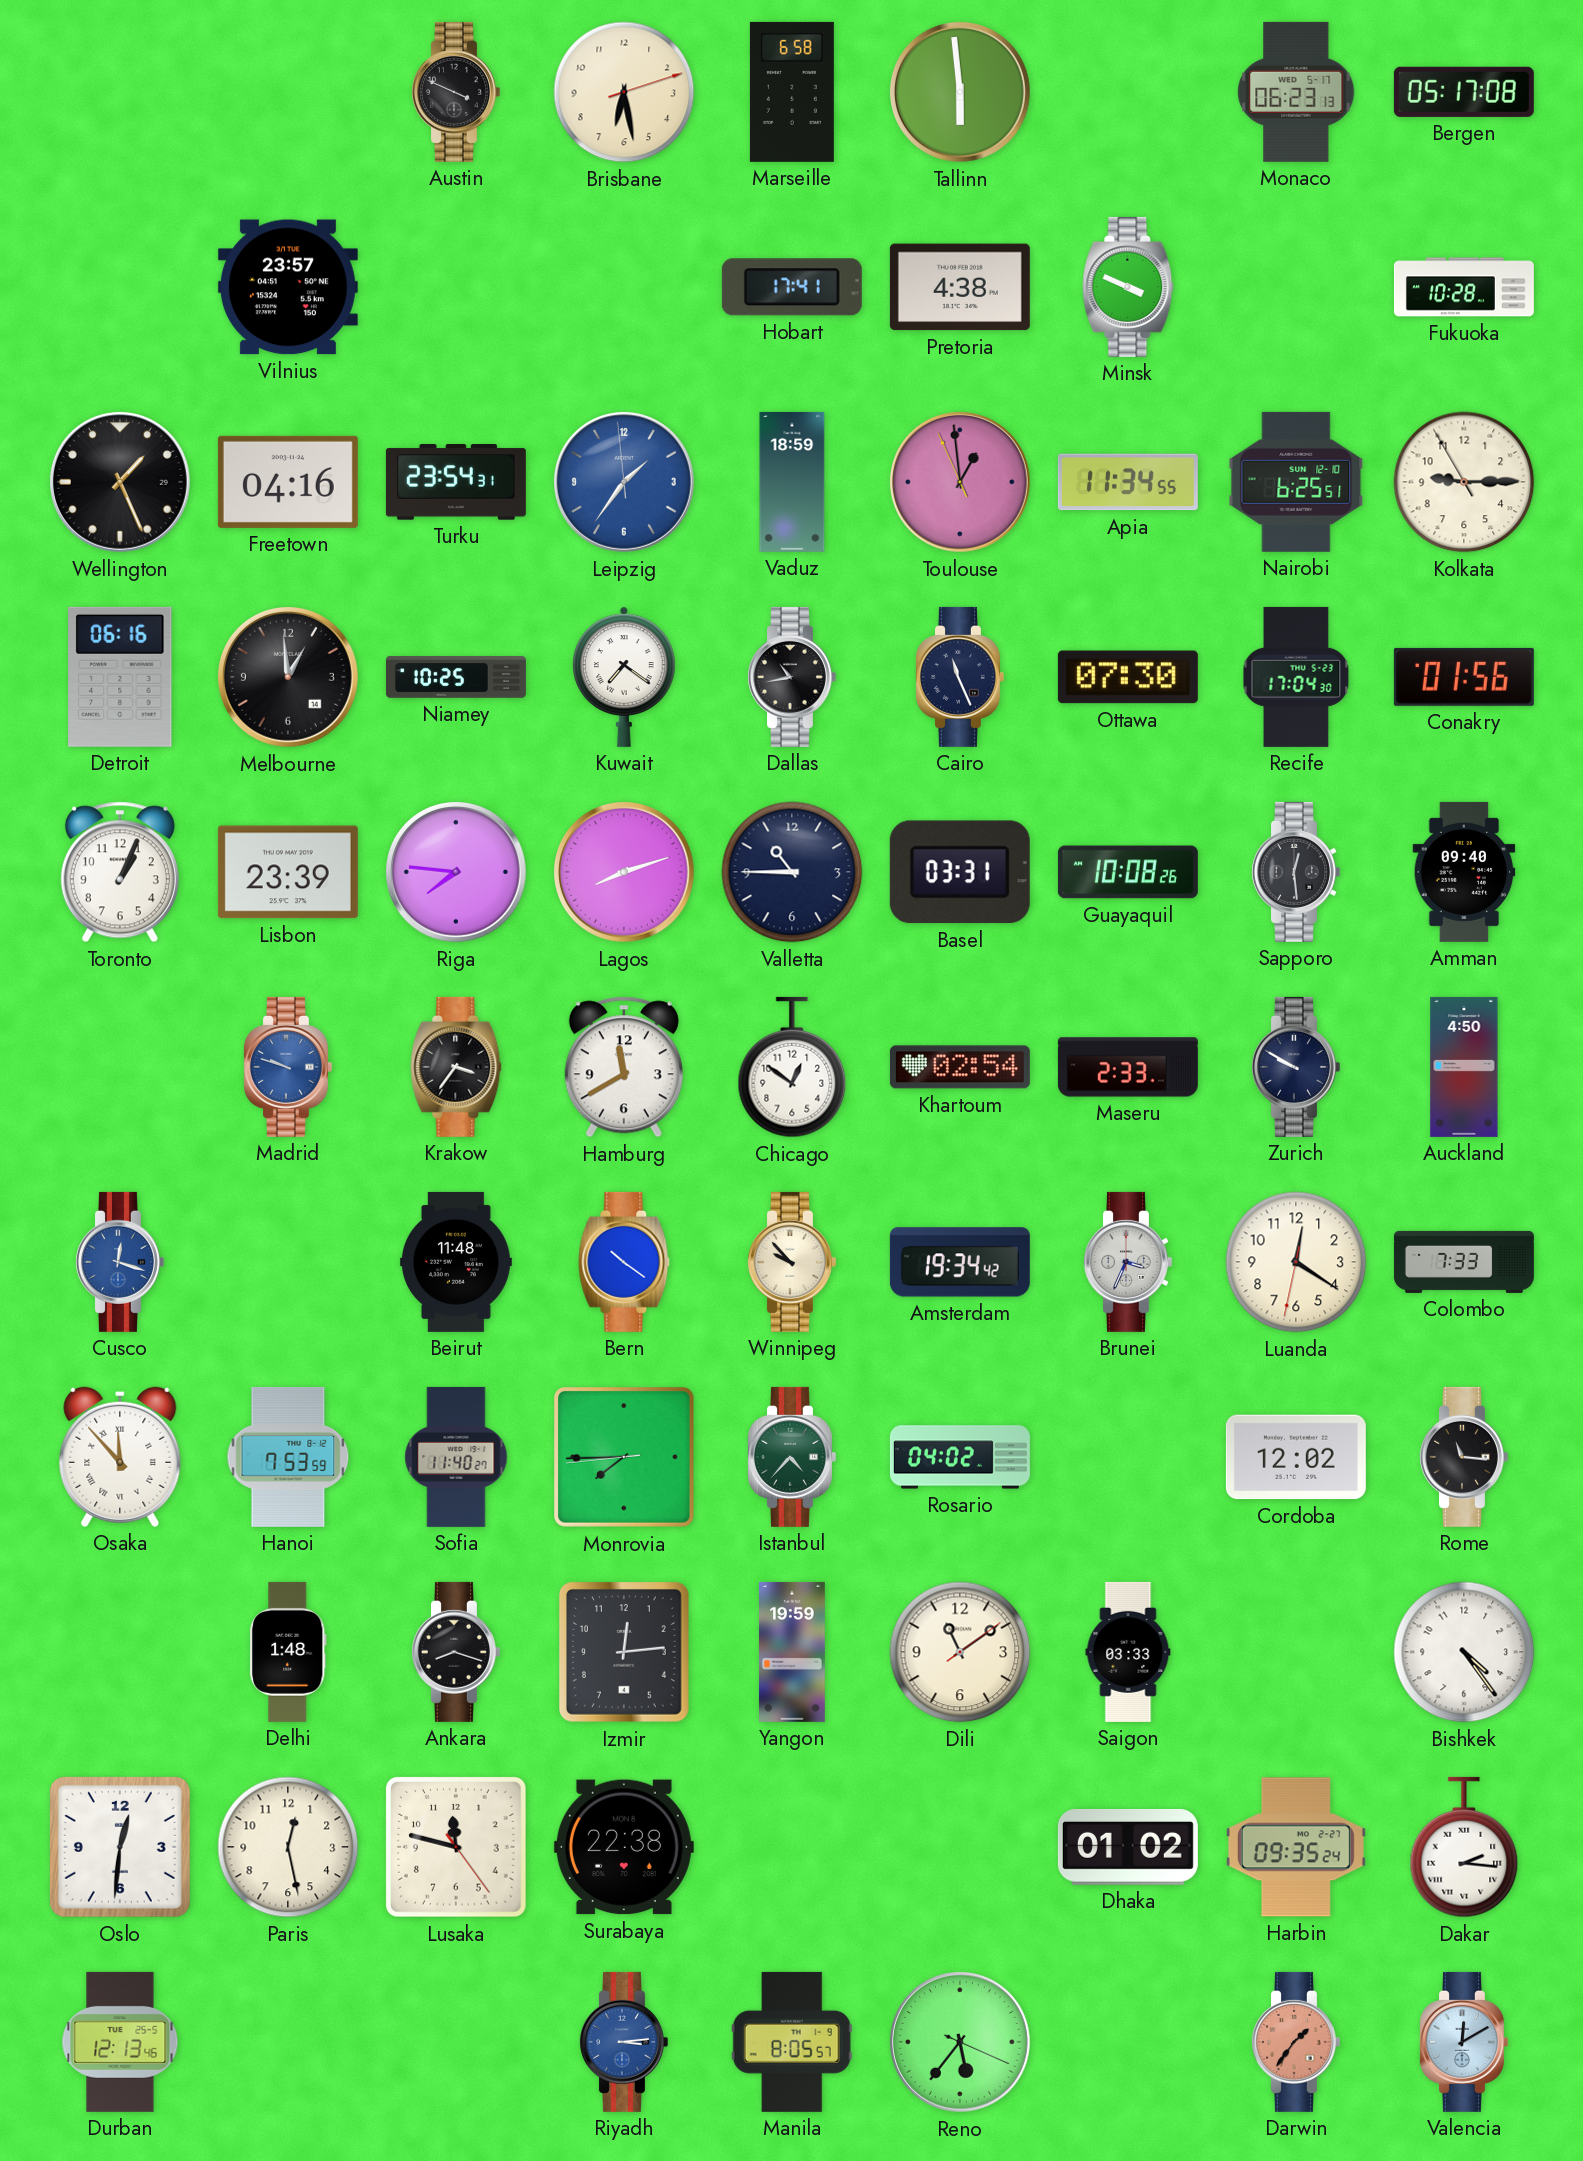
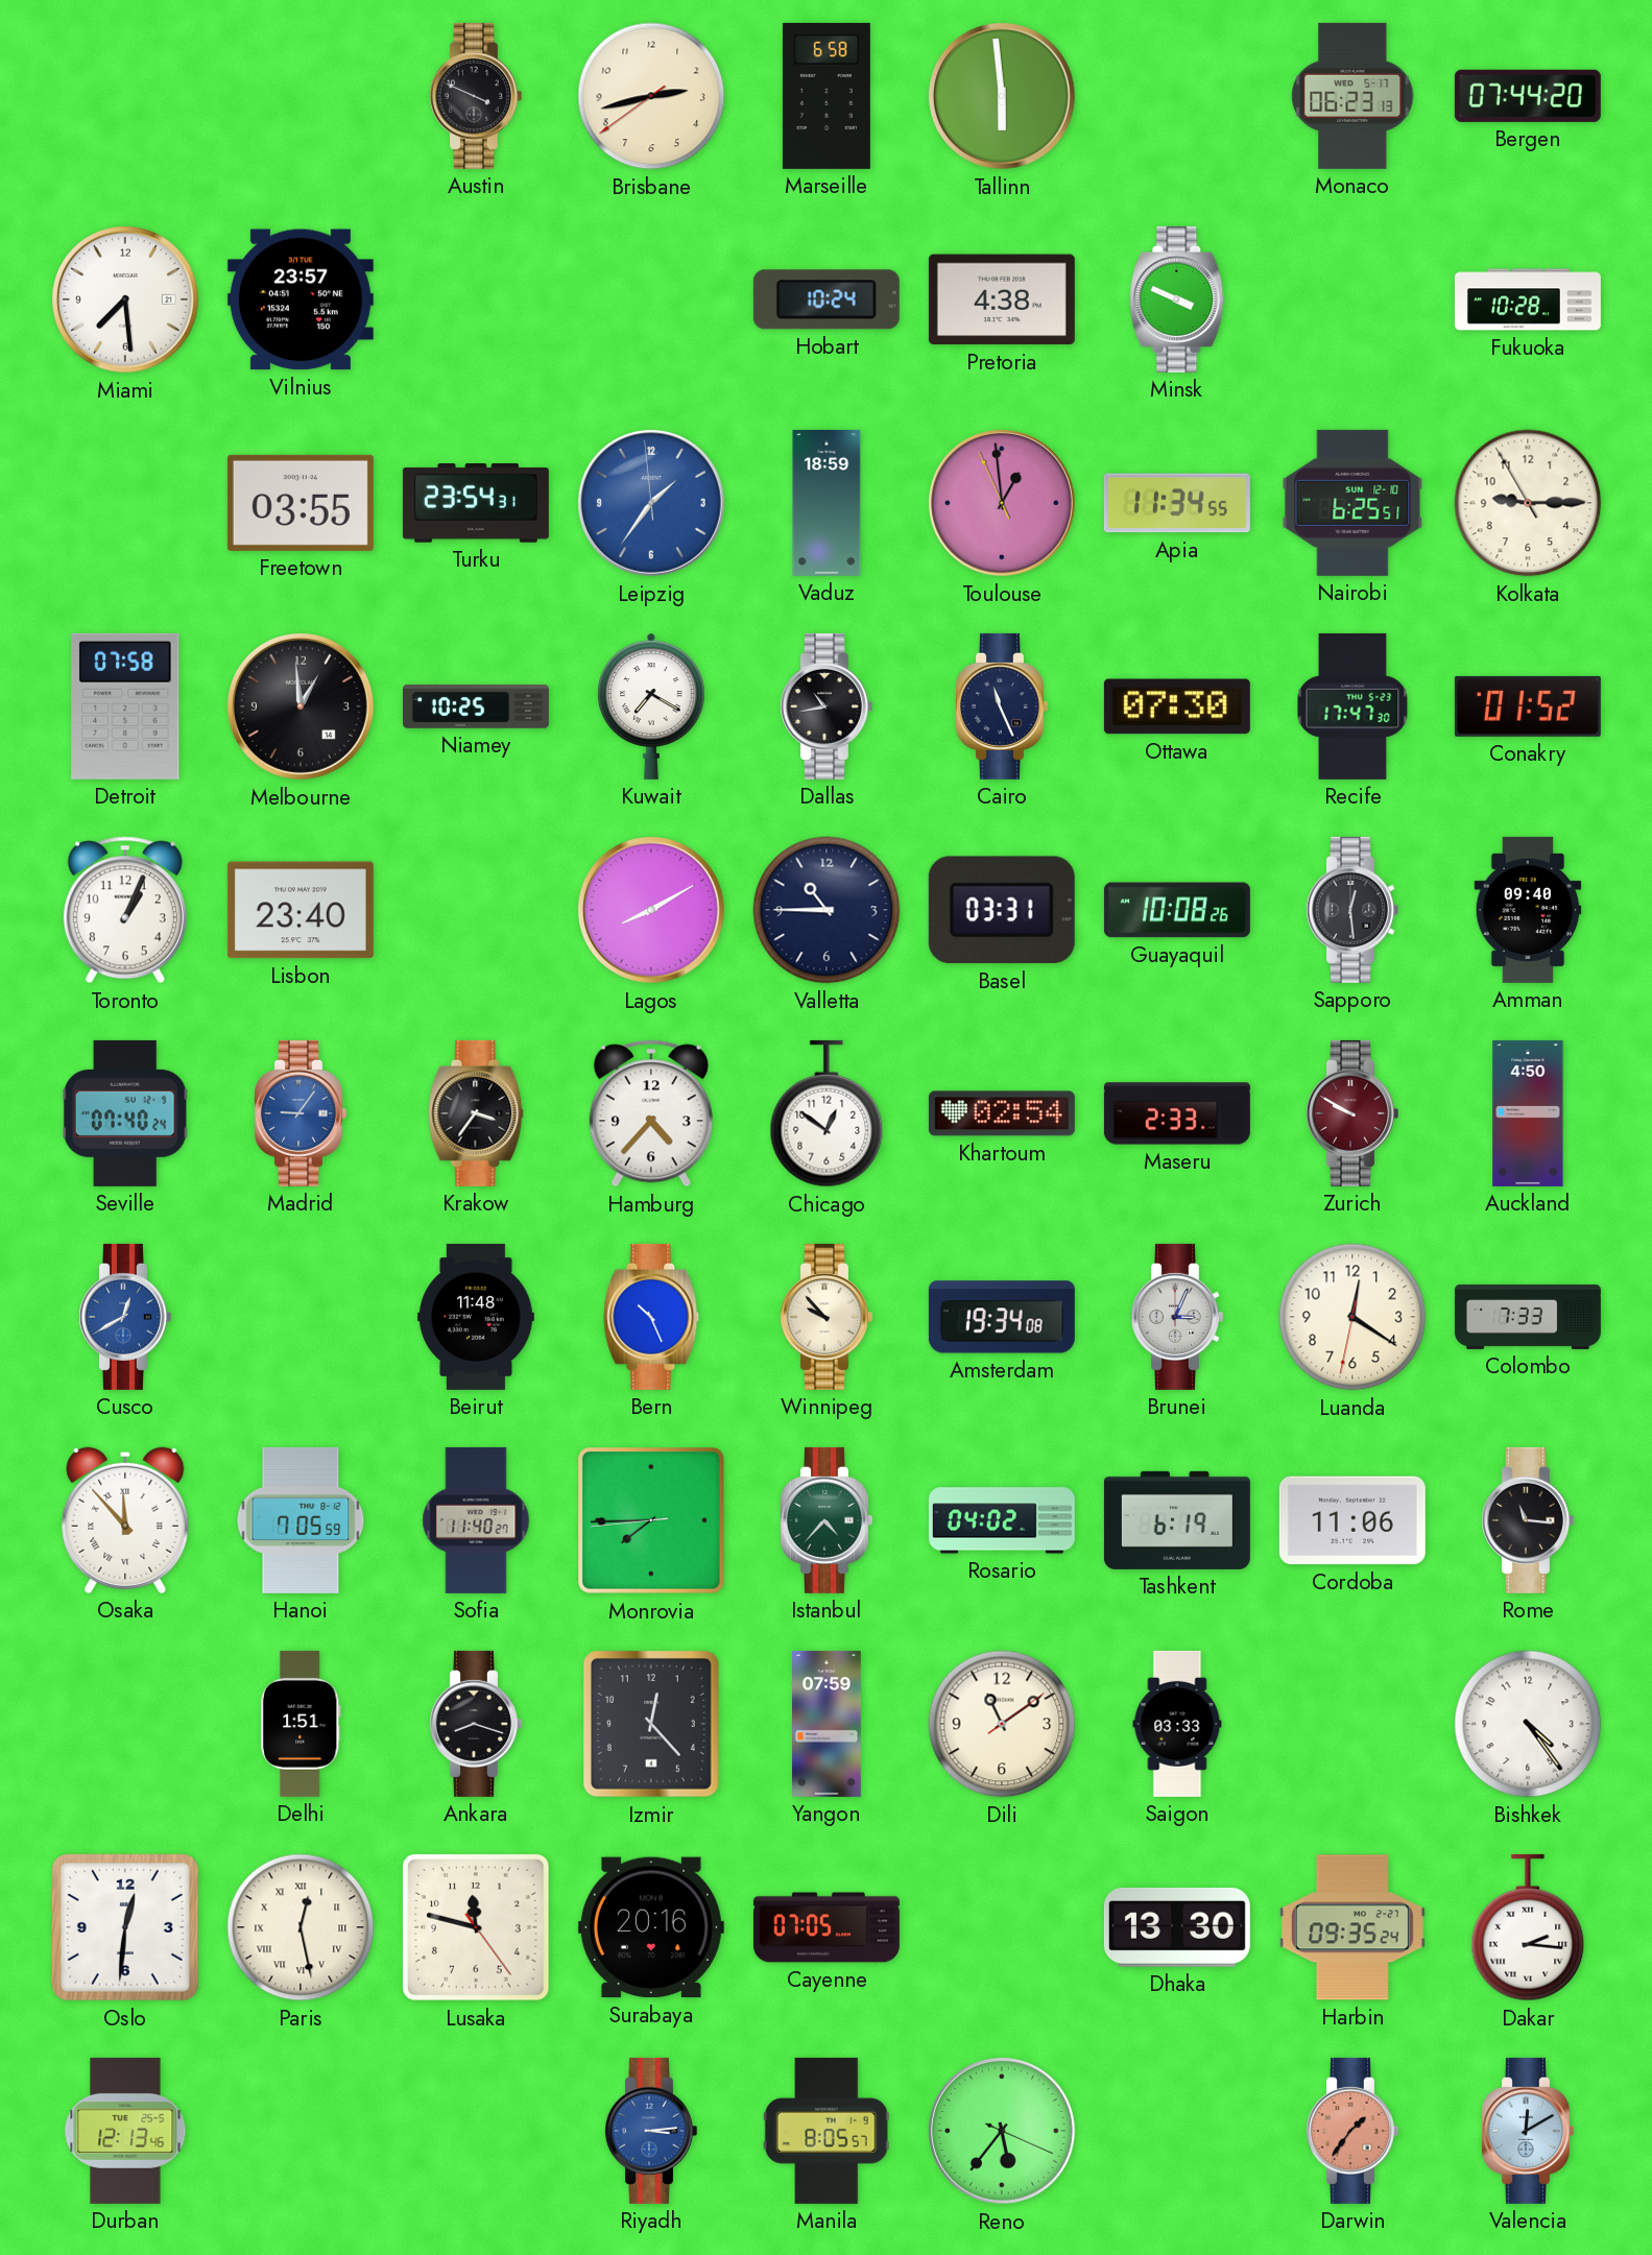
Brisbane: 6:28 -> 2:42 (651, 96)
Bergen: 05:17 -> 07:44 (1528, 96)
Miami: none -> 7:29 (125, 299)
Hobart: 17:41 -> 10:24 (827, 299)
Wellington: 1:26 -> none (120, 482)
Freetown: 04:16 -> 03:55 (301, 503)
Detroit: 06:16 -> 07:58 (125, 706)
Kuwait: 7:21 -> 7:20 (651, 706)
Recife: 17:04 -> 17:47 (1352, 706)
Conakry: 01:56 -> 01:52 (1528, 706)
Lisbon: 23:39 -> 23:40 (301, 910)
Riga: 7:46 -> none (456, 872)
Lagos: 8:12 -> 8:10 (651, 910)
Seville: none -> 07:40 (125, 1113)
Madrid: 9:48 -> 9:06 (300, 1113)
Hamburg: 11:40 -> 4:37 (651, 1113)
Zurich dial: navy -> burgundy (1351, 1113)
Cusco: 12:18 -> 12:40 (124, 1317)
Bern: 10:21 -> 10:26 (651, 1317)
Amsterdam: 19:34:42 -> 19:34:08 (1002, 1317)
Brunei: 3:34 -> 3:04 (1176, 1317)
Hanoi: 7:53 -> 7:05 (301, 1520)
Tashkent: none -> 6:19 (1177, 1520)
Cordoba: 12:02 -> 11:06 (1352, 1520)
Delhi: 1:48 -> 1:51 (301, 1724)
Izmir: 12:14 -> 12:23 (652, 1725)
Yangon: 19:59 -> 07:59 (828, 1724)
Paris numerals: Arabic -> Roman (301, 1927)
Surabaya: 22:38 -> 20:16 (651, 1927)
Cayenne: none -> 07:05 (827, 1927)
Dhaka: 01:02 -> 13:30 (1177, 1927)
